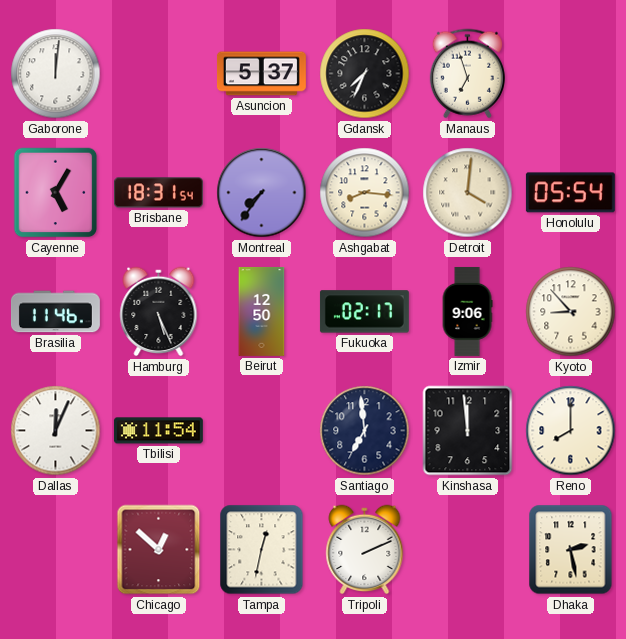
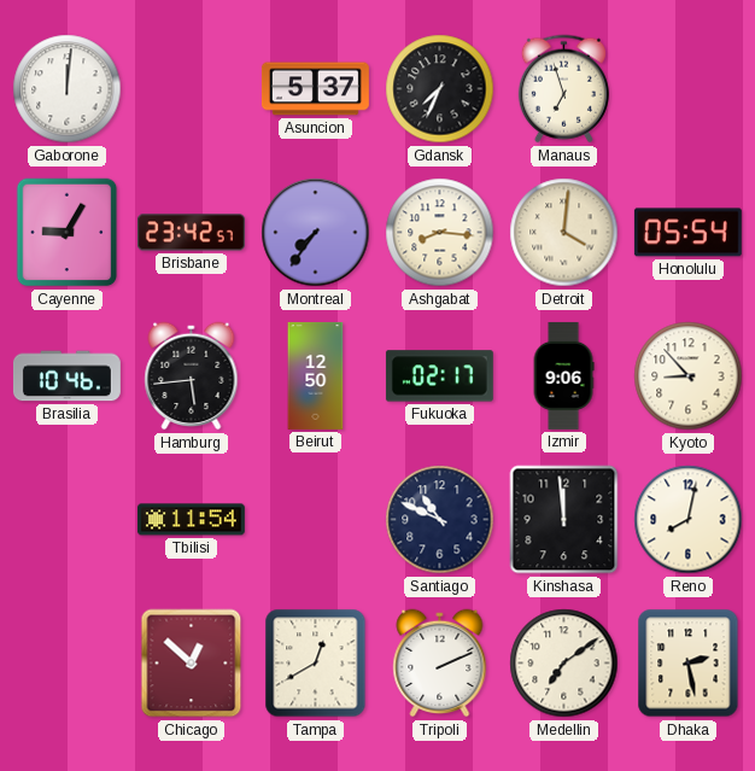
Cayenne: 5:05 -> 9:05 (68, 233)
Brisbane: 18:31 -> 23:42 (191, 233)
Brasilia: 11:46 -> 10:46 (66, 376)
Hamburg: 5:26 -> 5:44 (192, 376)
Dallas: 12:04 -> none (56, 431)
Santiago: 6:59 -> 10:49 (440, 520)
Reno: 8:00 -> 8:02 (689, 520)
Tampa: 12:32 -> 12:40 (316, 664)
Medellin: none -> 7:09 (564, 664)
